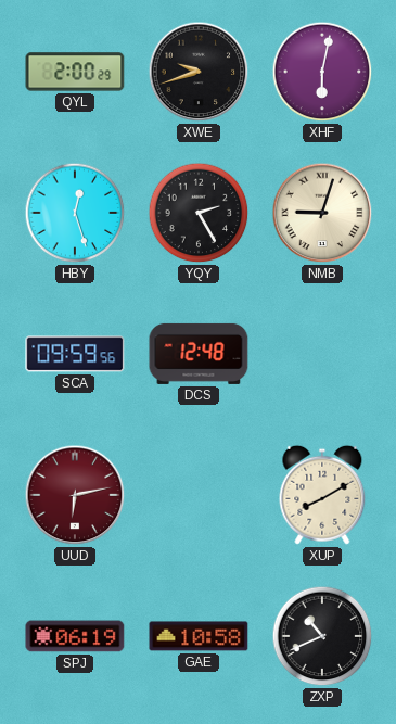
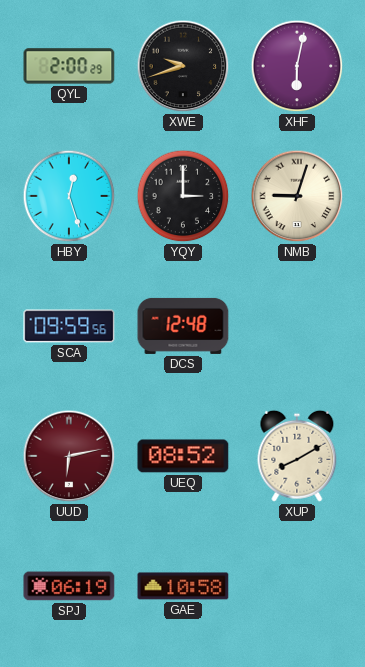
YQY: 2:25 -> 3:00 (183, 196)
UEQ: none -> 08:52 (183, 456)
ZXP: 10:41 -> none (322, 636)
